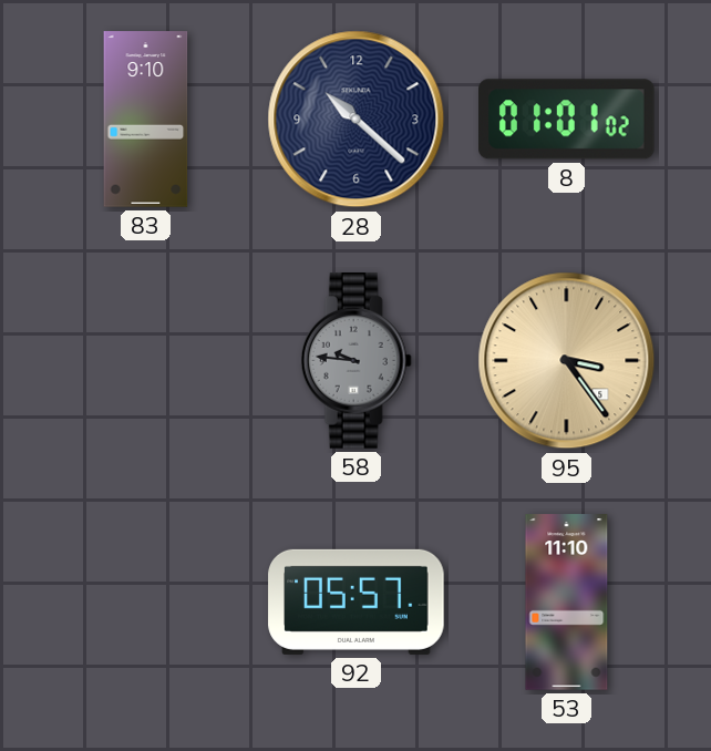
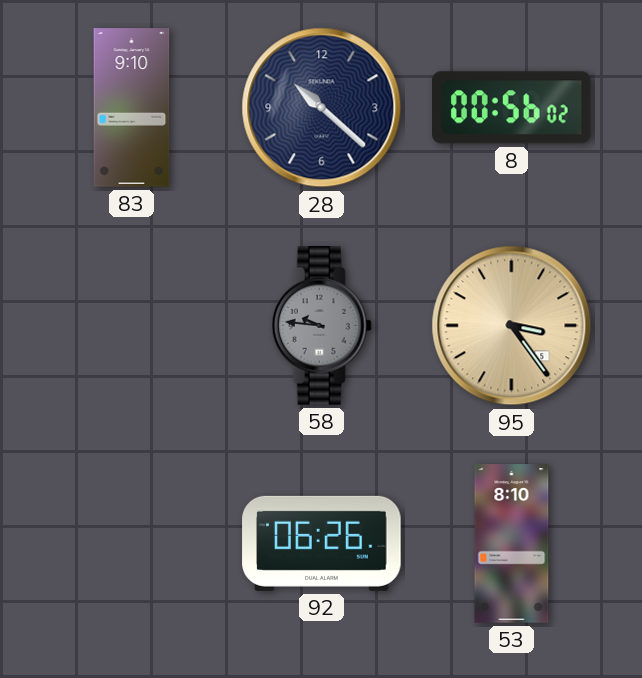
8: 01:01 -> 00:56 (512, 108)
92: 05:57 -> 06:26 (322, 543)
53: 11:10 -> 8:10 (512, 544)
